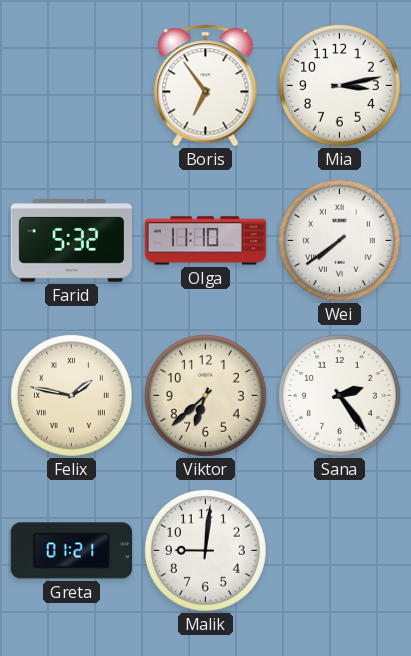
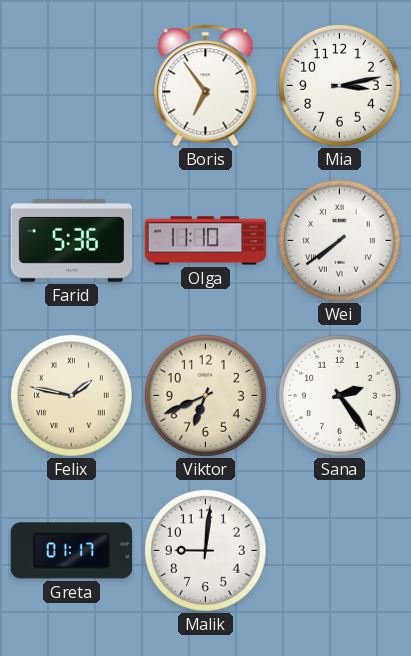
Farid: 5:32 -> 5:36 (72, 241)
Viktor: 6:38 -> 6:41 (205, 395)
Greta: 01:21 -> 01:17 (71, 551)
